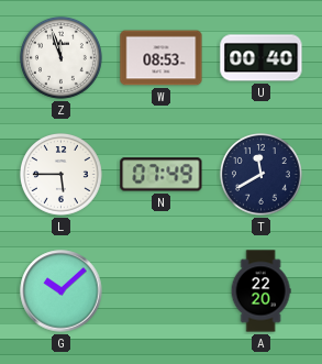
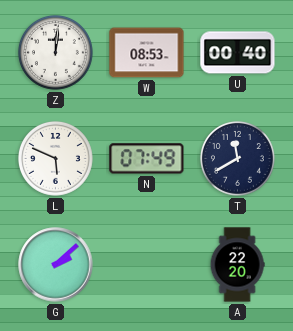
Z: 11:57 -> 12:01 (55, 52)
L: 5:45 -> 5:49 (55, 158)
G: 10:08 -> 2:08 (56, 265)
